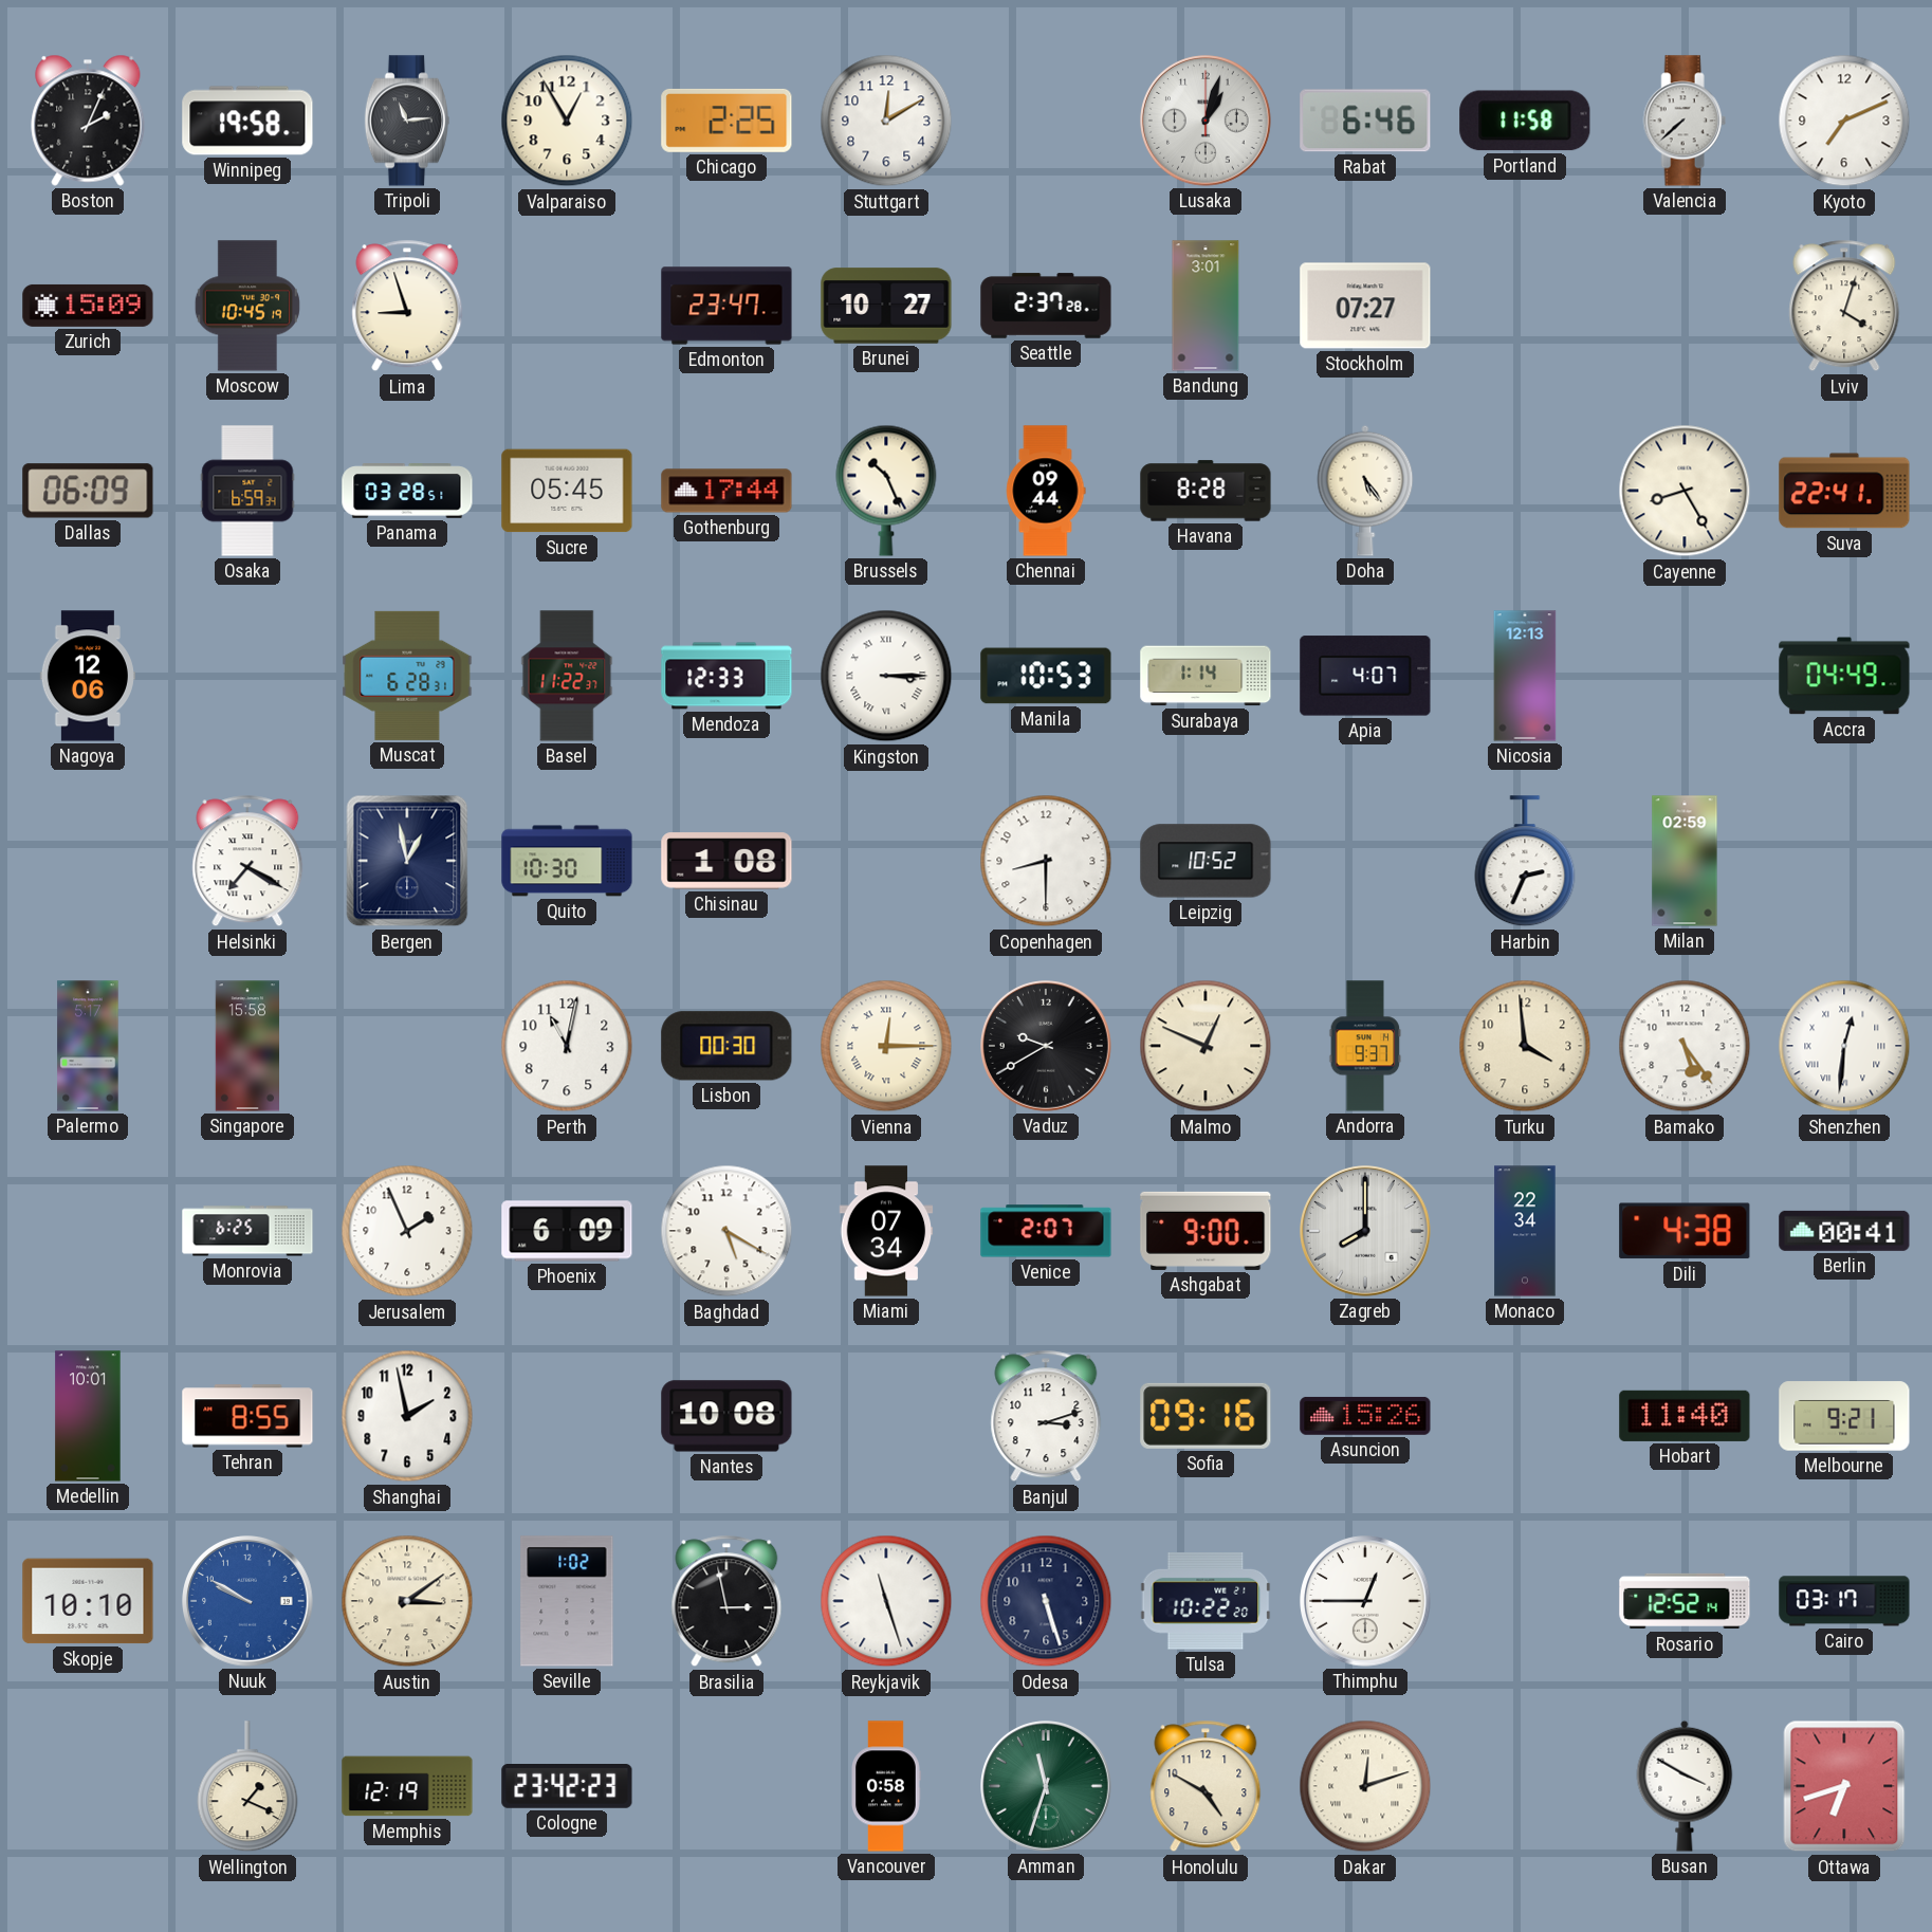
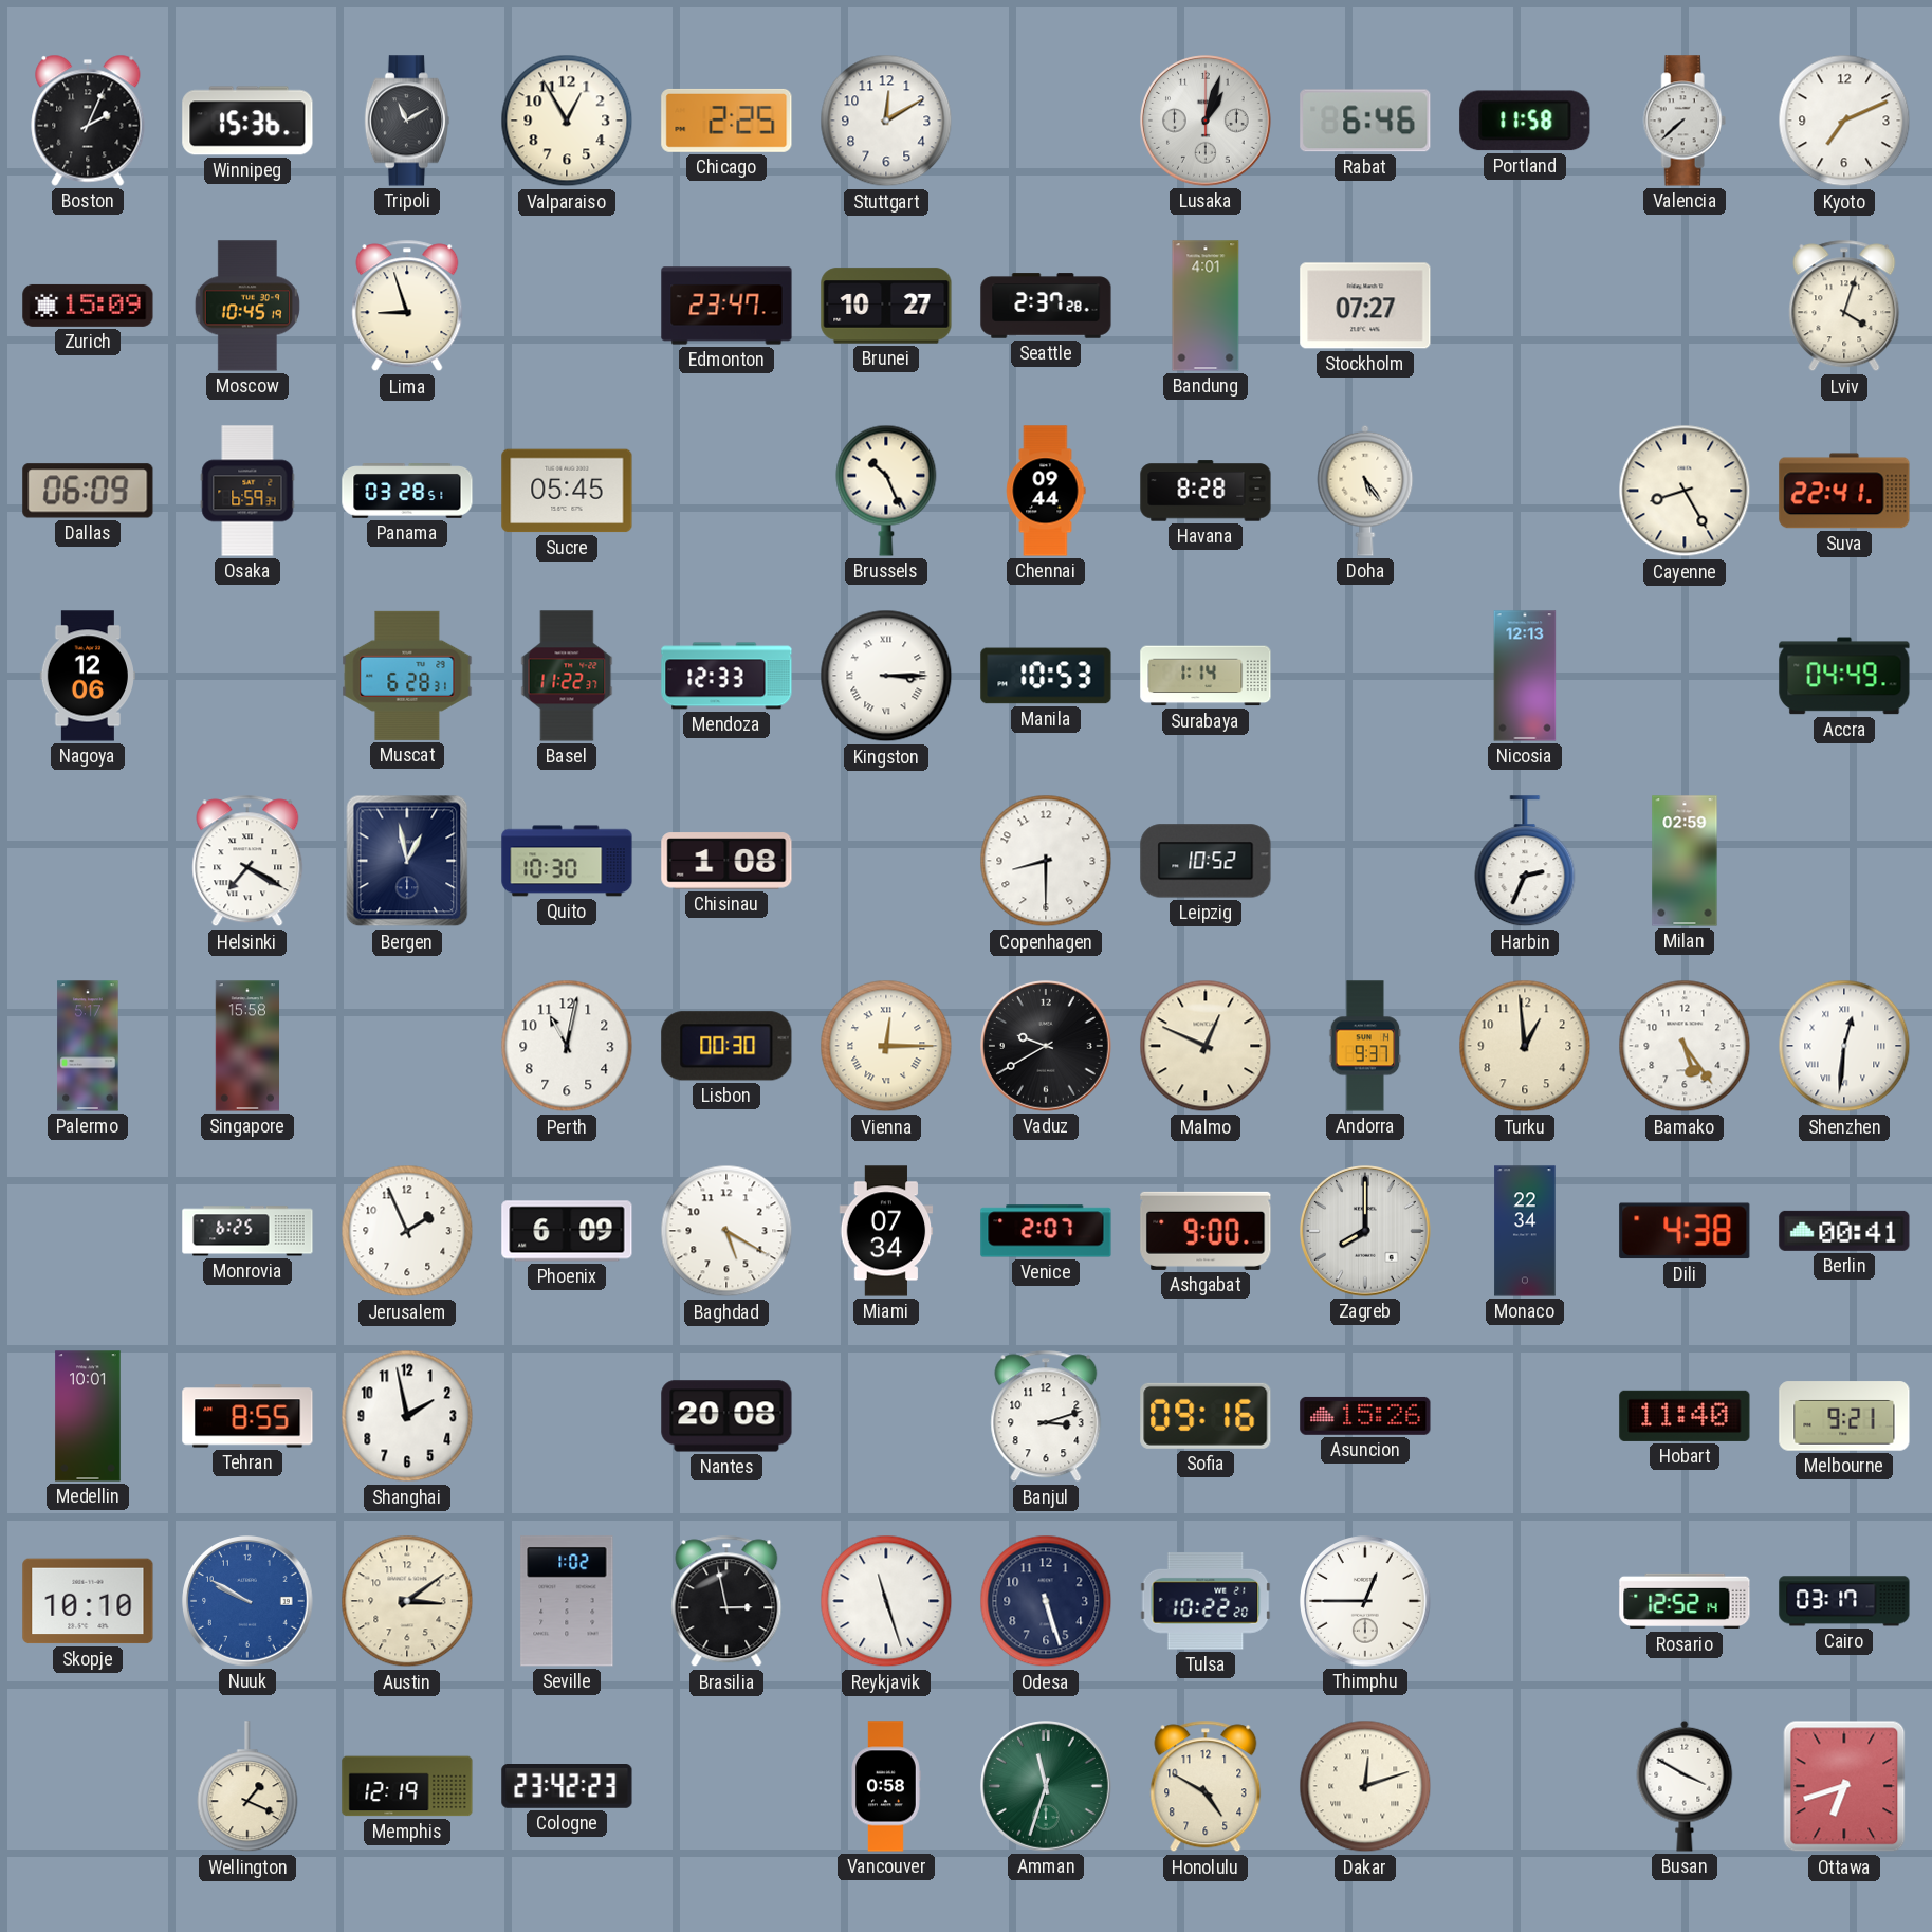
Winnipeg: 19:58 -> 15:36 (247, 121)
Tripoli: 11:14 -> 11:10 (407, 121)
Bandung: 3:01 -> 4:01 (1206, 306)
Gothenburg: 17:44 -> none (726, 491)
Apia: 4:07 -> none (1365, 676)
Turku: 3:59 -> 12:59 (1525, 1046)
Nantes: 10:08 -> 20:08 (726, 1416)
